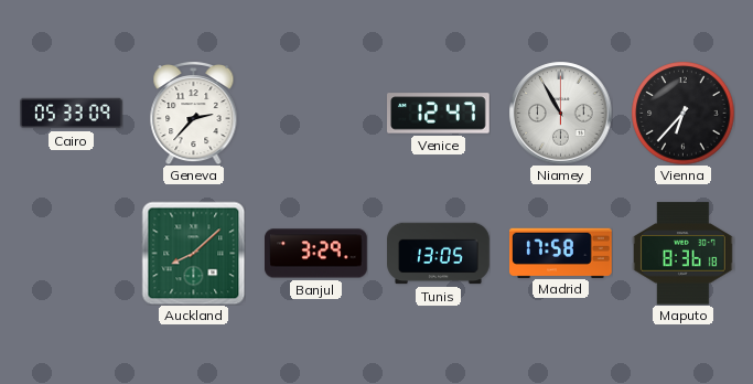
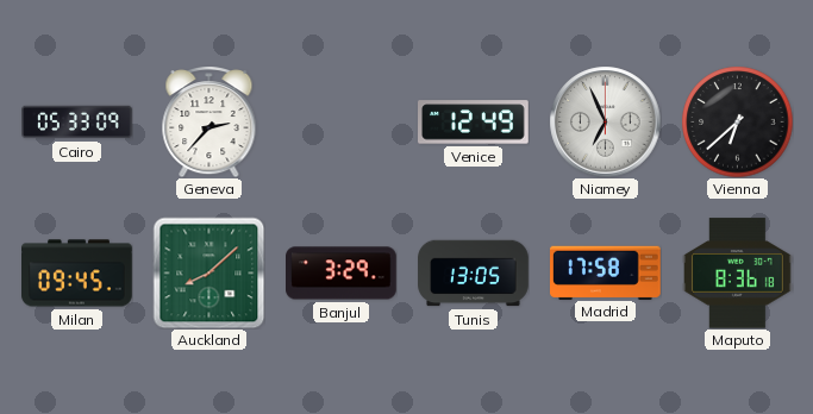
Venice: 12:47 -> 12:49 (474, 123)
Niamey: 10:55 -> 6:56 (605, 121)
Vienna: 6:37 -> 6:38 (737, 121)
Milan: none -> 09:45 (77, 274)
